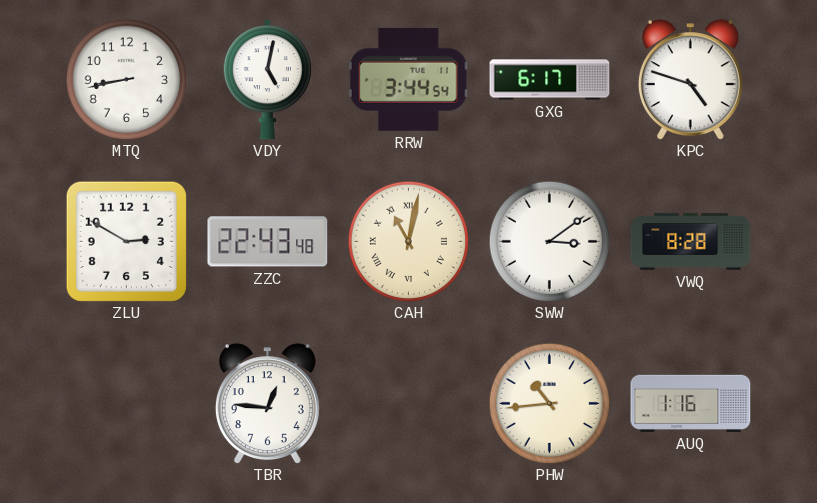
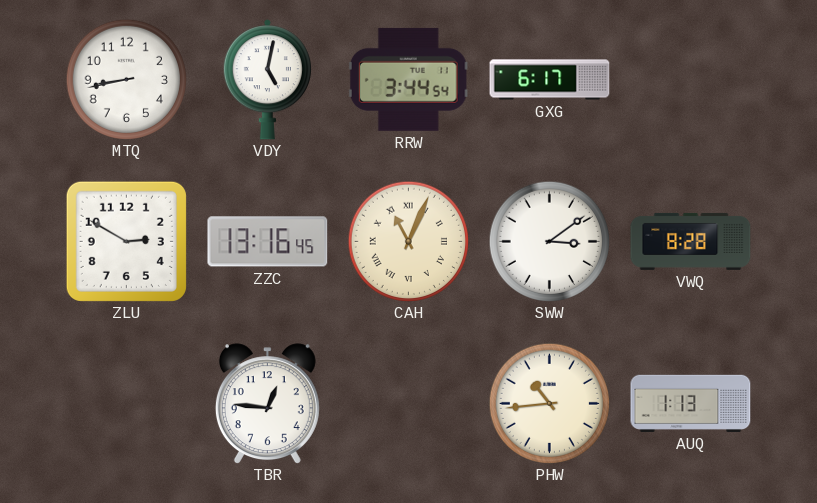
KPC: 4:48 -> none (690, 80)
ZZC: 22:43 -> 13:16 (268, 242)
CAH: 11:02 -> 11:04 (408, 241)
AUQ: 1:16 -> 1:13 (691, 403)
